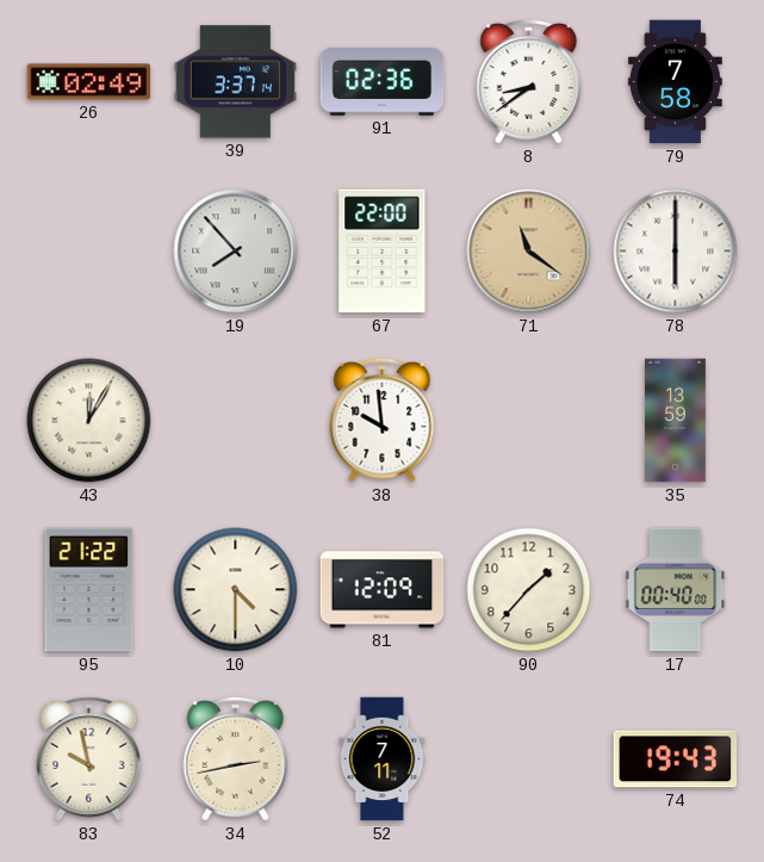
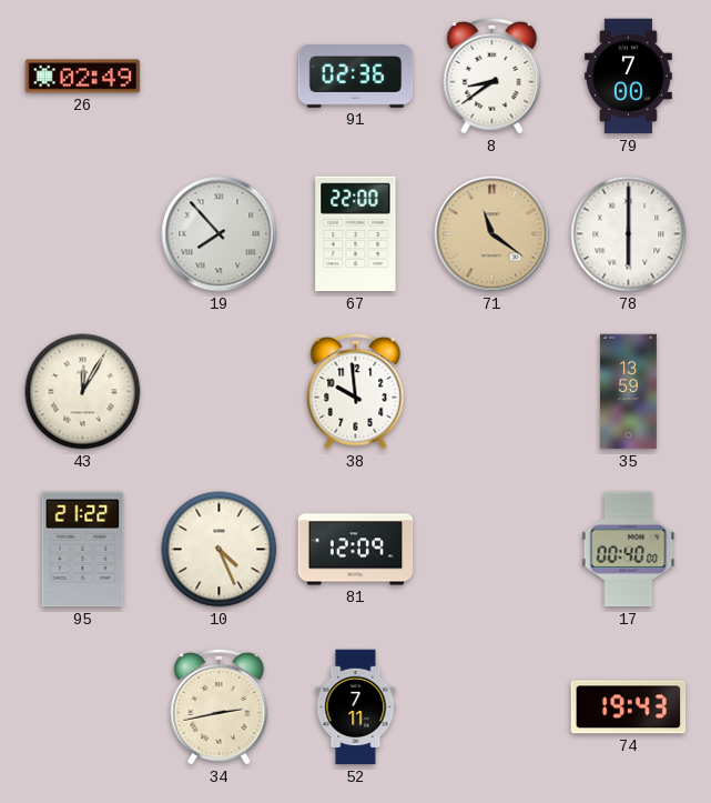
39: 3:37 -> none (236, 82)
79: 7:58 -> 7:00 (628, 77)
10: 4:30 -> 4:26 (220, 550)
90: 1:37 -> none (529, 590)
83: 9:58 -> none (89, 758)
